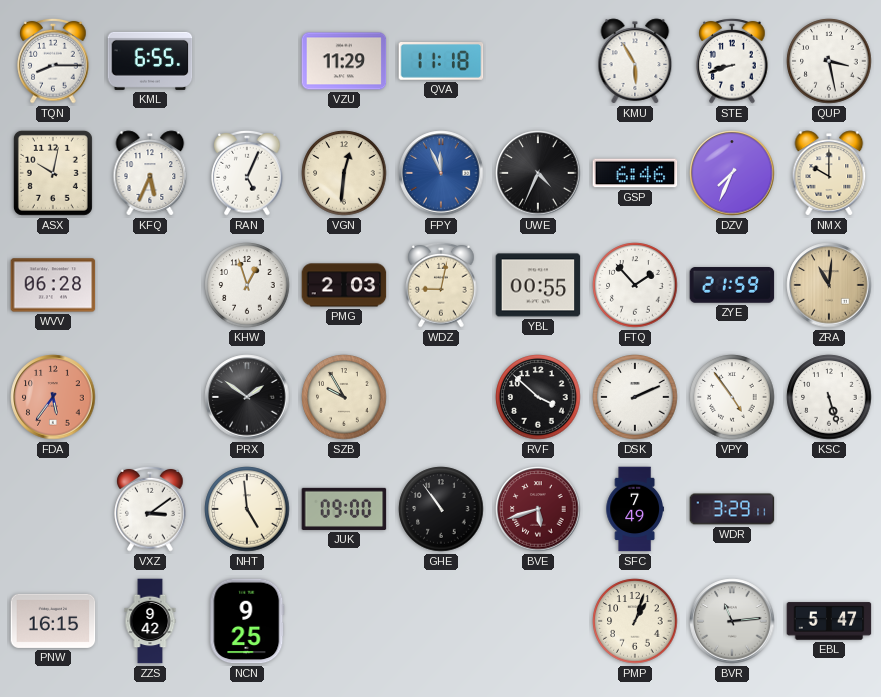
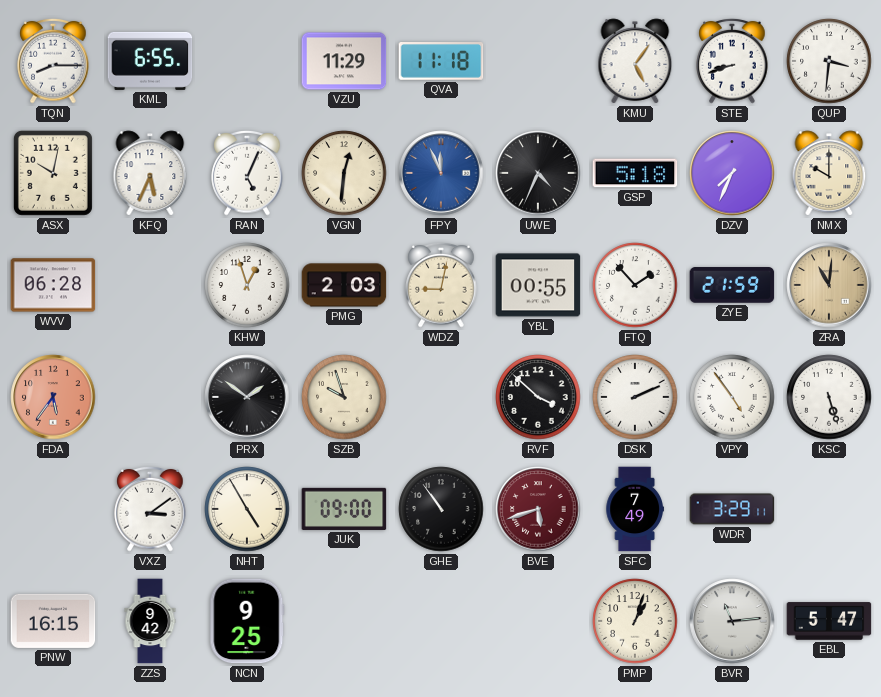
KMU: 5:55 -> 5:06 (635, 61)
QUP: 3:28 -> 3:31 (829, 61)
GSP: 6:46 -> 5:18 (635, 173)
SZB: 9:55 -> 9:57 (344, 397)
NHT: 4:59 -> 4:55 (247, 509)
